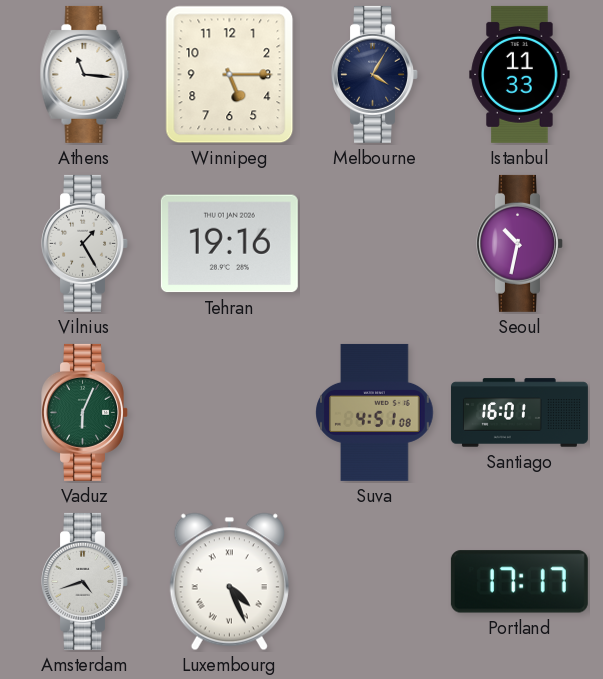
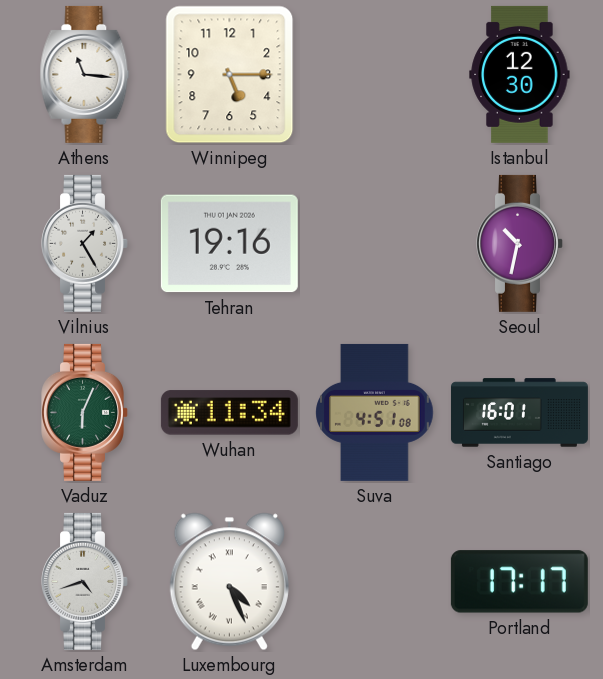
Melbourne: 4:05 -> none (375, 74)
Istanbul: 11:33 -> 12:30 (520, 74)
Wuhan: none -> 11:34 (229, 413)
